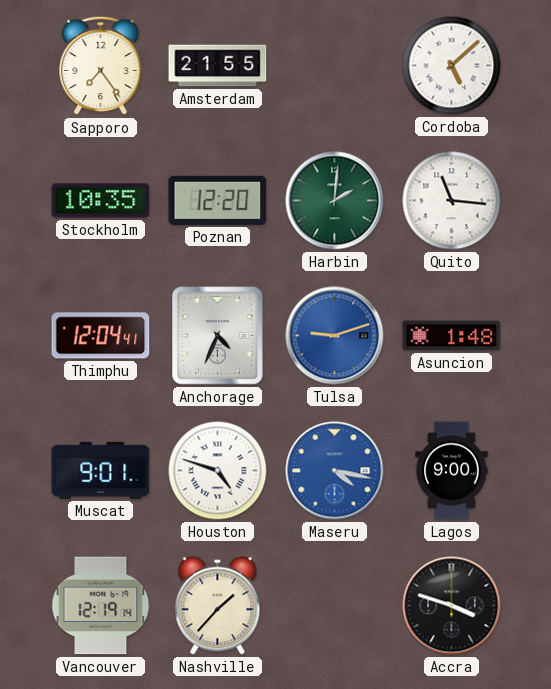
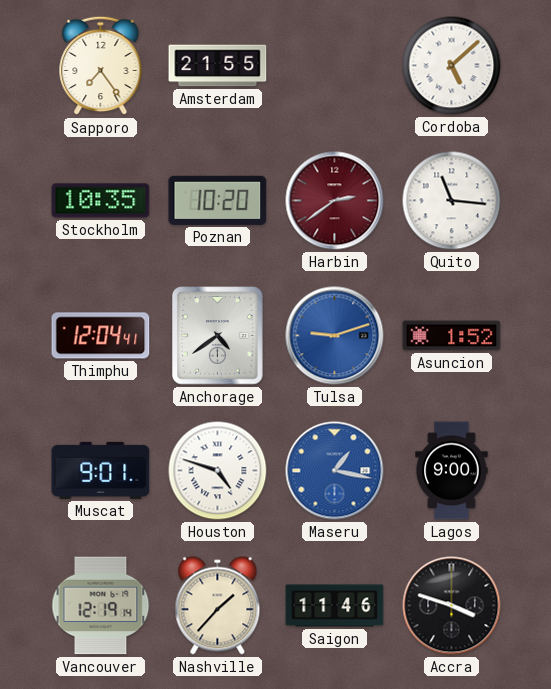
Poznan: 12:20 -> 10:20 (218, 200)
Harbin: 2:01 -> 2:39 (335, 201)
Harbin dial: green -> burgundy (335, 201)
Anchorage: 4:34 -> 4:39 (218, 336)
Asuncion: 1:48 -> 1:52 (452, 336)
Maseru: 4:17 -> 1:17 (335, 471)
Saigon: none -> 11:46 (335, 606)
